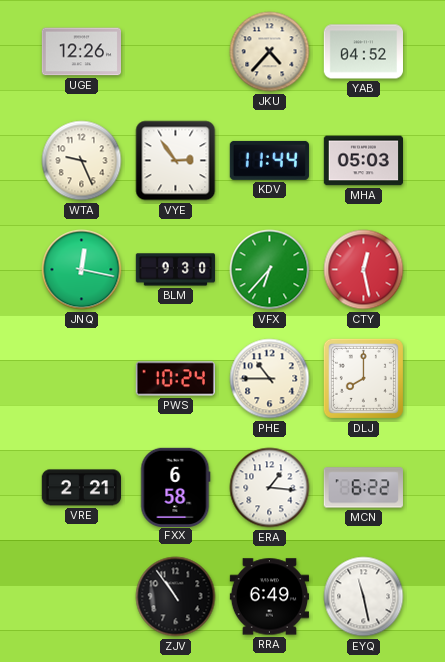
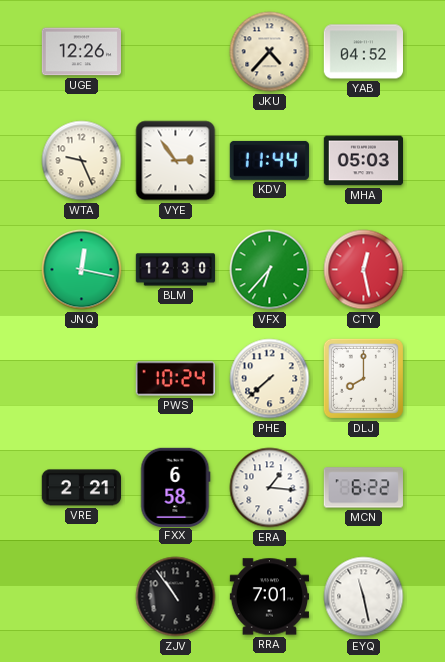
BLM: 9:30 -> 12:30 (176, 270)
PHE: 10:45 -> 7:38 (270, 379)
RRA: 6:49 -> 7:01 (269, 597)
